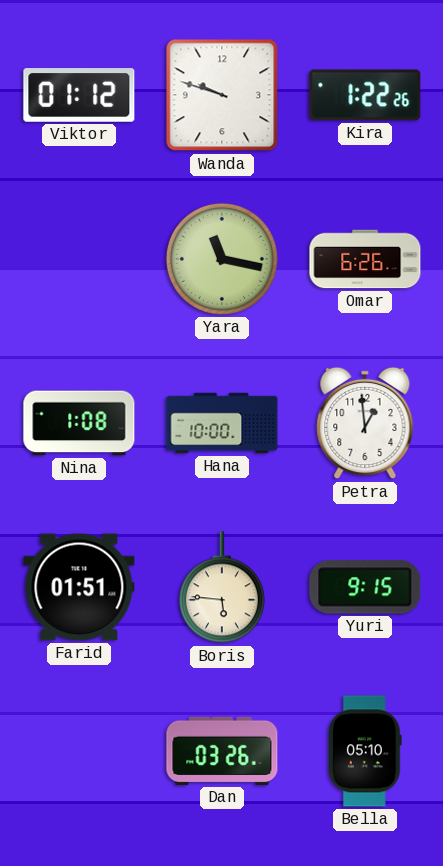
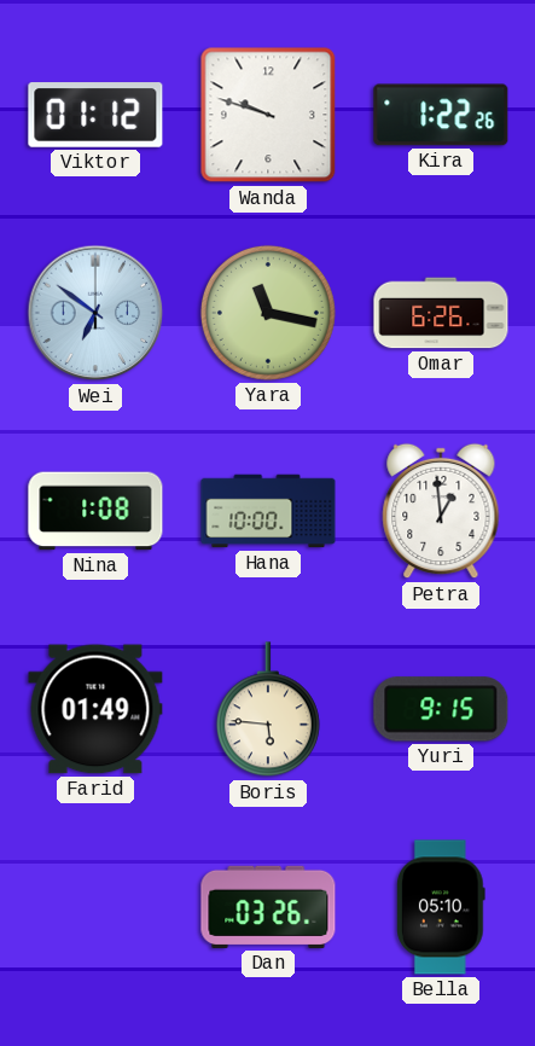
Wei: none -> 6:51 (95, 313)
Farid: 01:51 -> 01:49 (95, 709)
